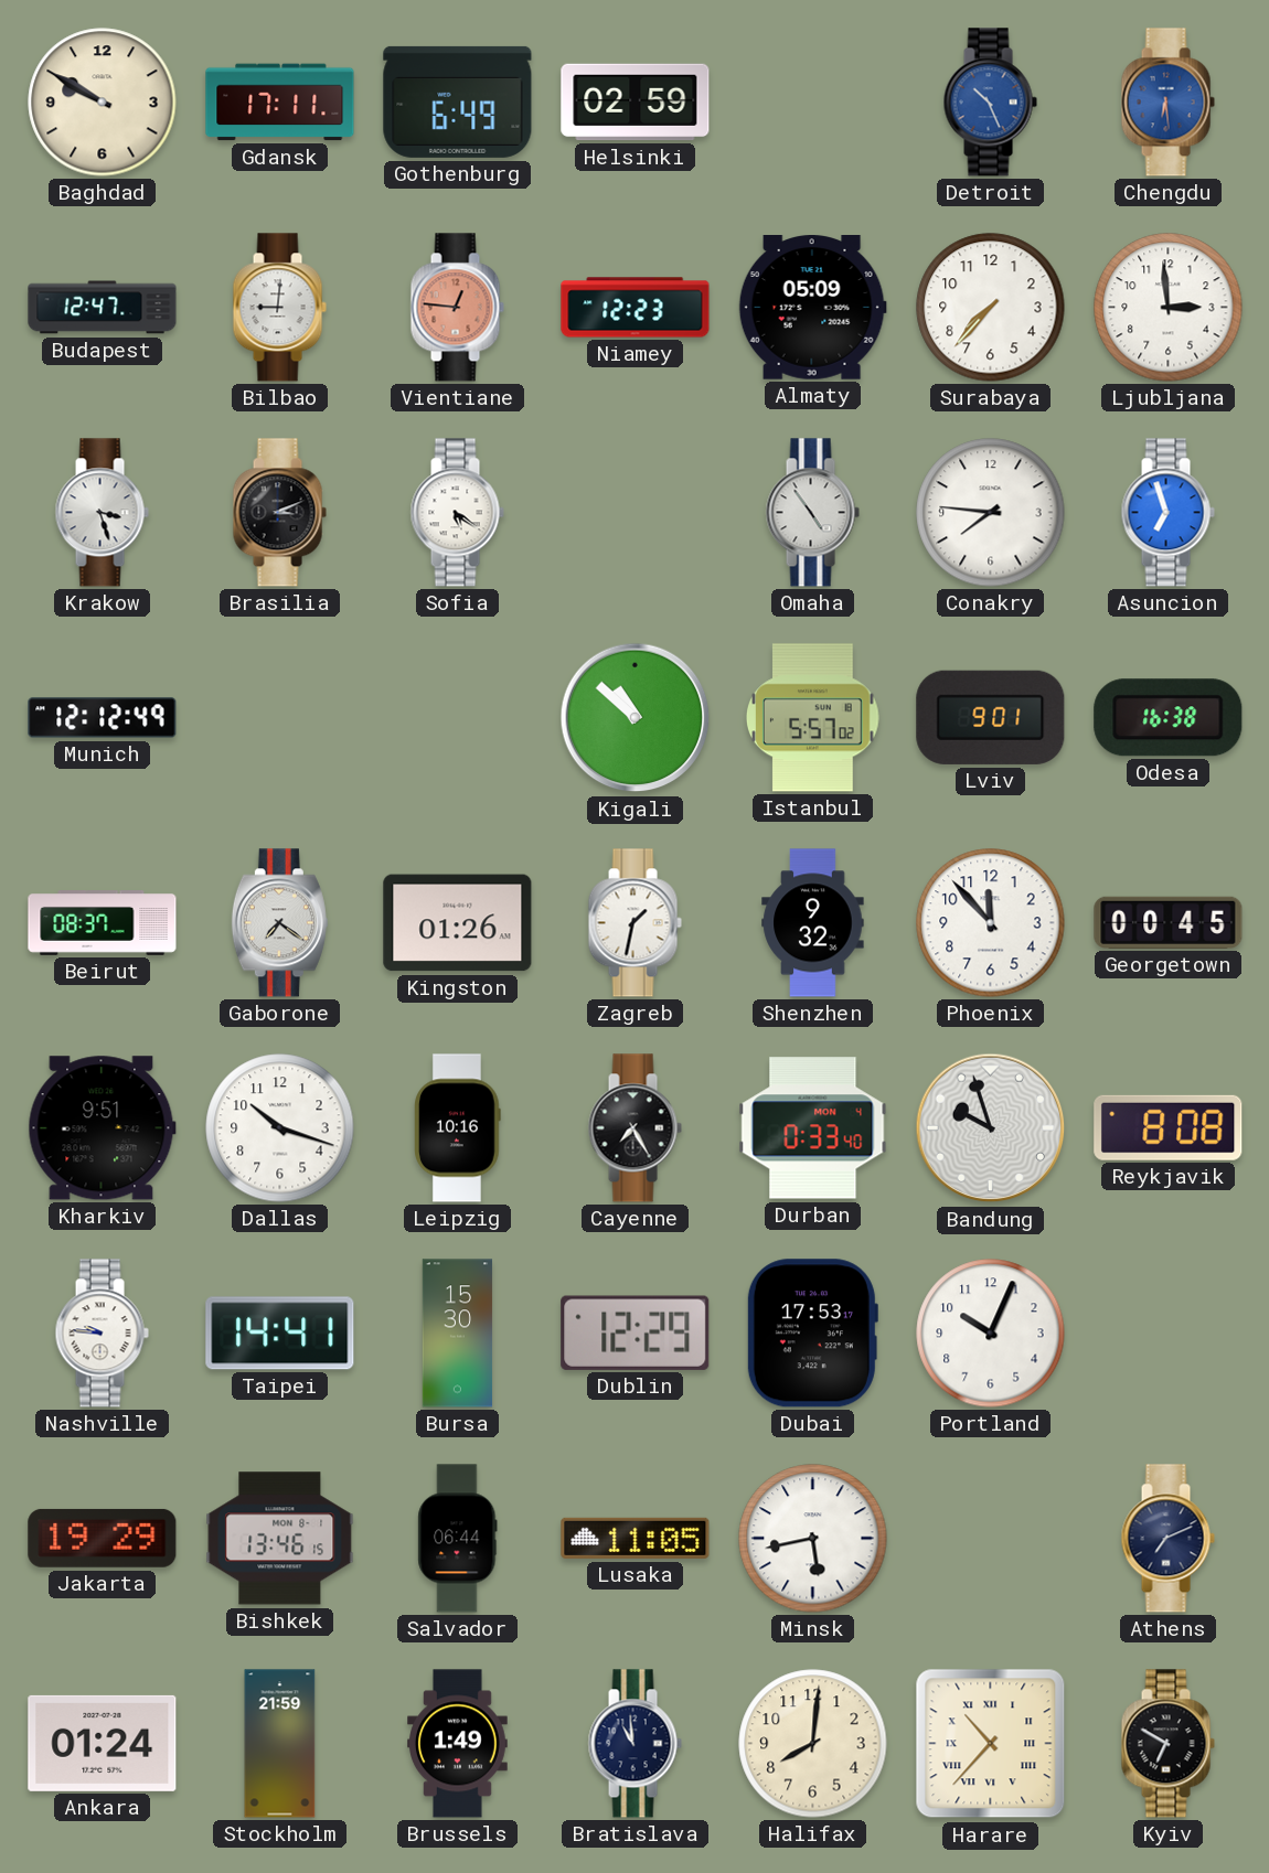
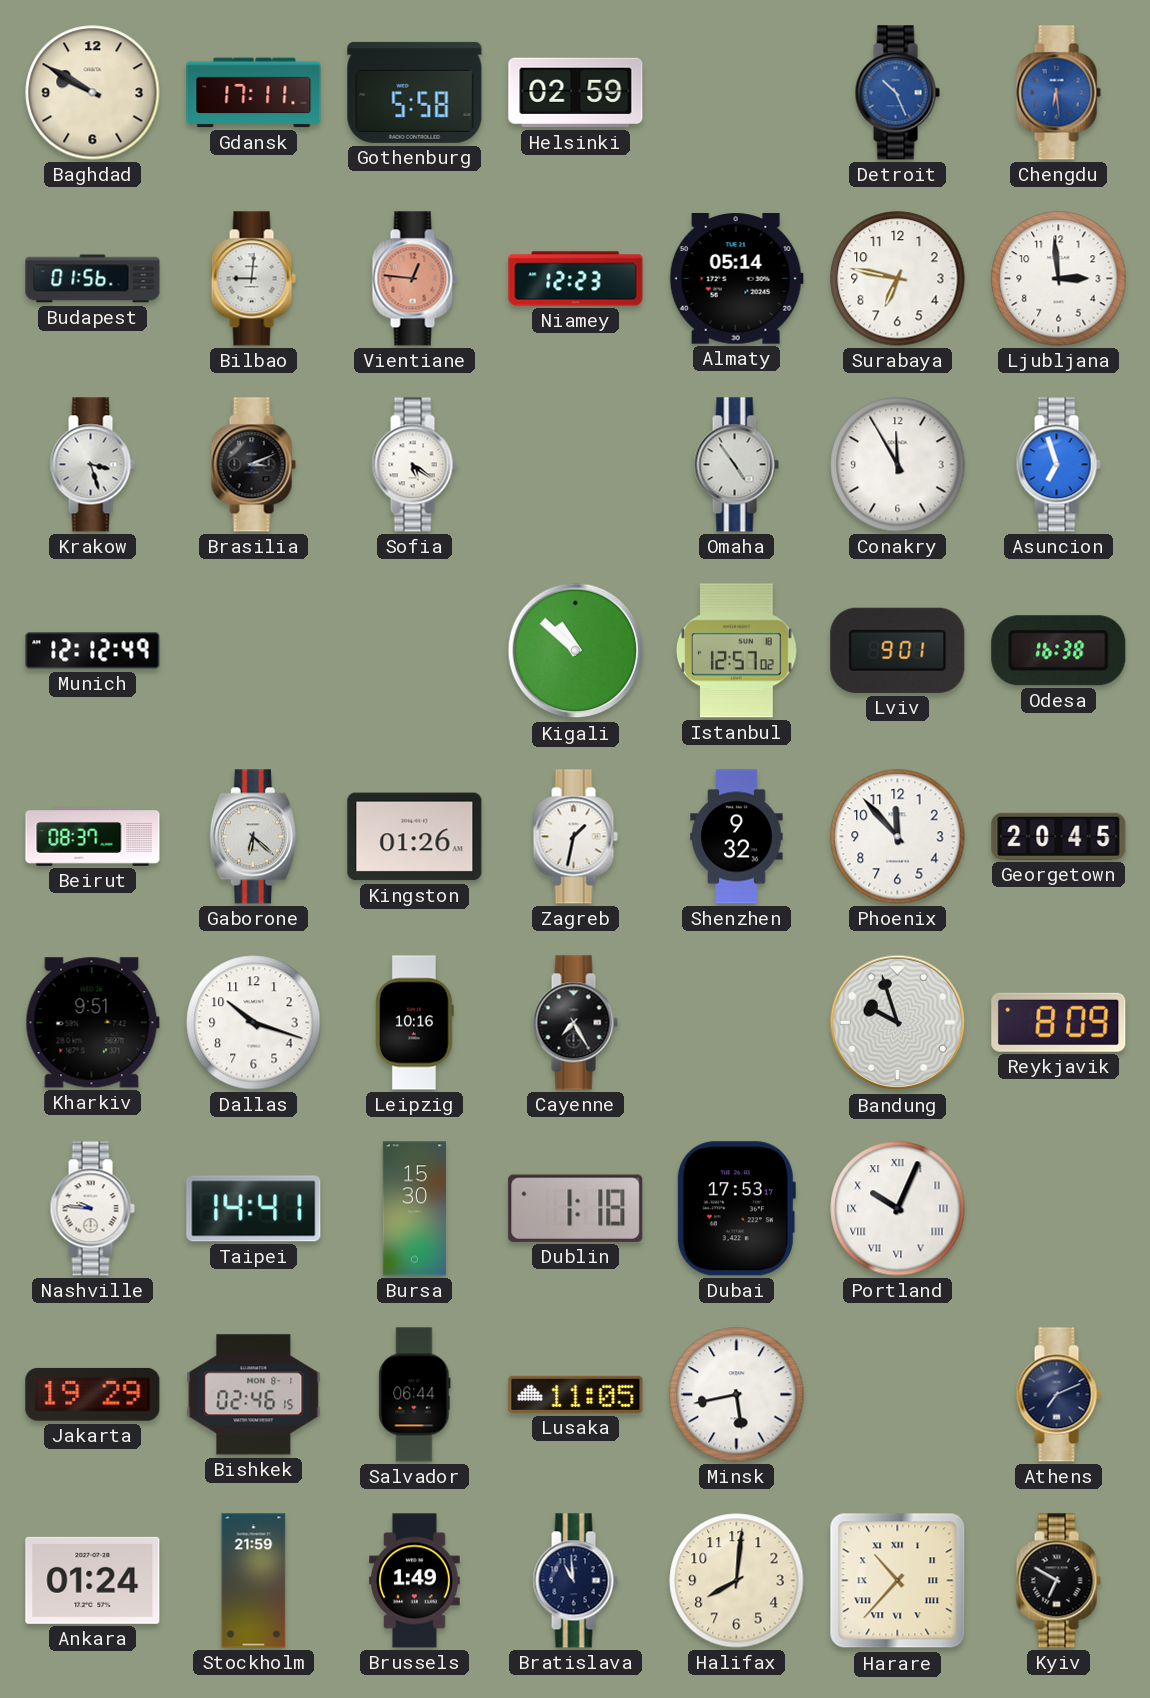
Gothenburg: 6:49 -> 5:58 (415, 92)
Budapest: 12:47 -> 01:56 (93, 279)
Almaty: 05:09 -> 05:14 (736, 279)
Surabaya: 7:37 -> 6:47 (898, 279)
Conakry: 7:46 -> 11:55 (898, 465)
Istanbul: 5:57 -> 12:57 (737, 651)
Gaborone: 7:21 -> 6:22 (253, 837)
Georgetown: 00:45 -> 20:45 (1059, 836)
Durban: 0:33 -> none (813, 1128)
Reykjavik: 8:08 -> 8:09 (1059, 1022)
Dublin: 12:29 -> 1:18 (576, 1208)
Portland numerals: Arabic -> Roman (898, 1209)
Bishkek: 13:46 -> 02:46 (254, 1395)
